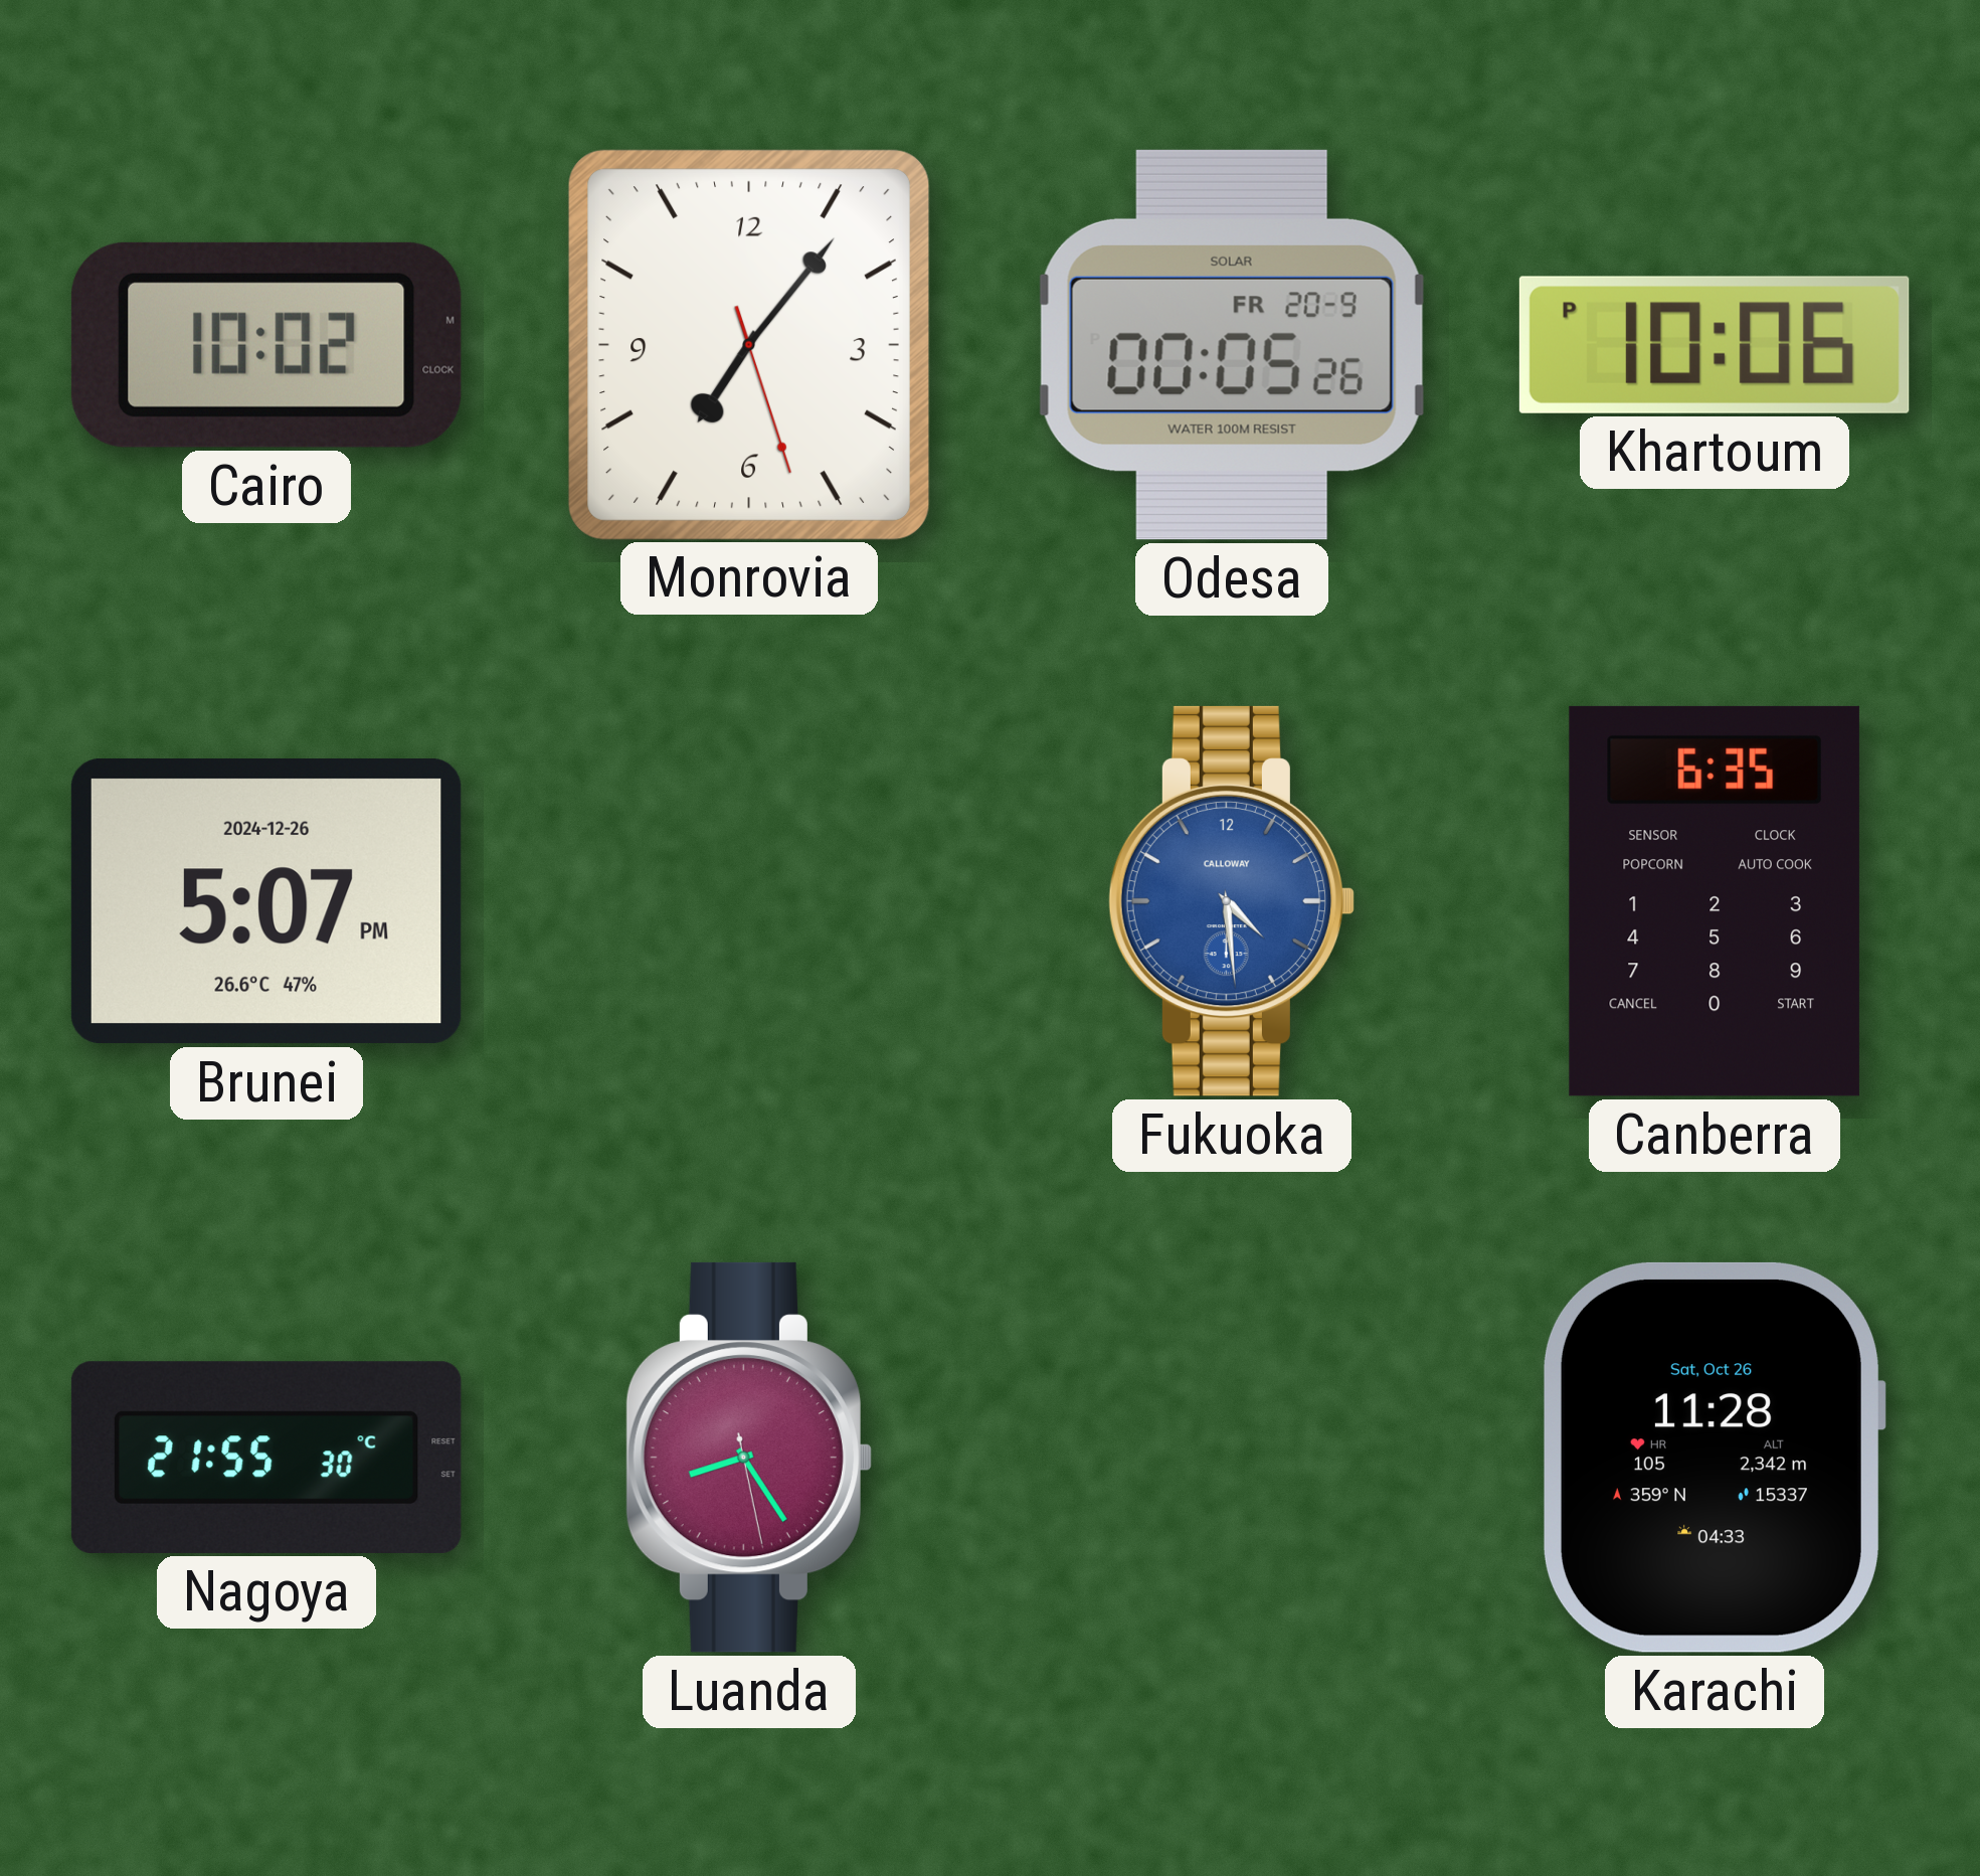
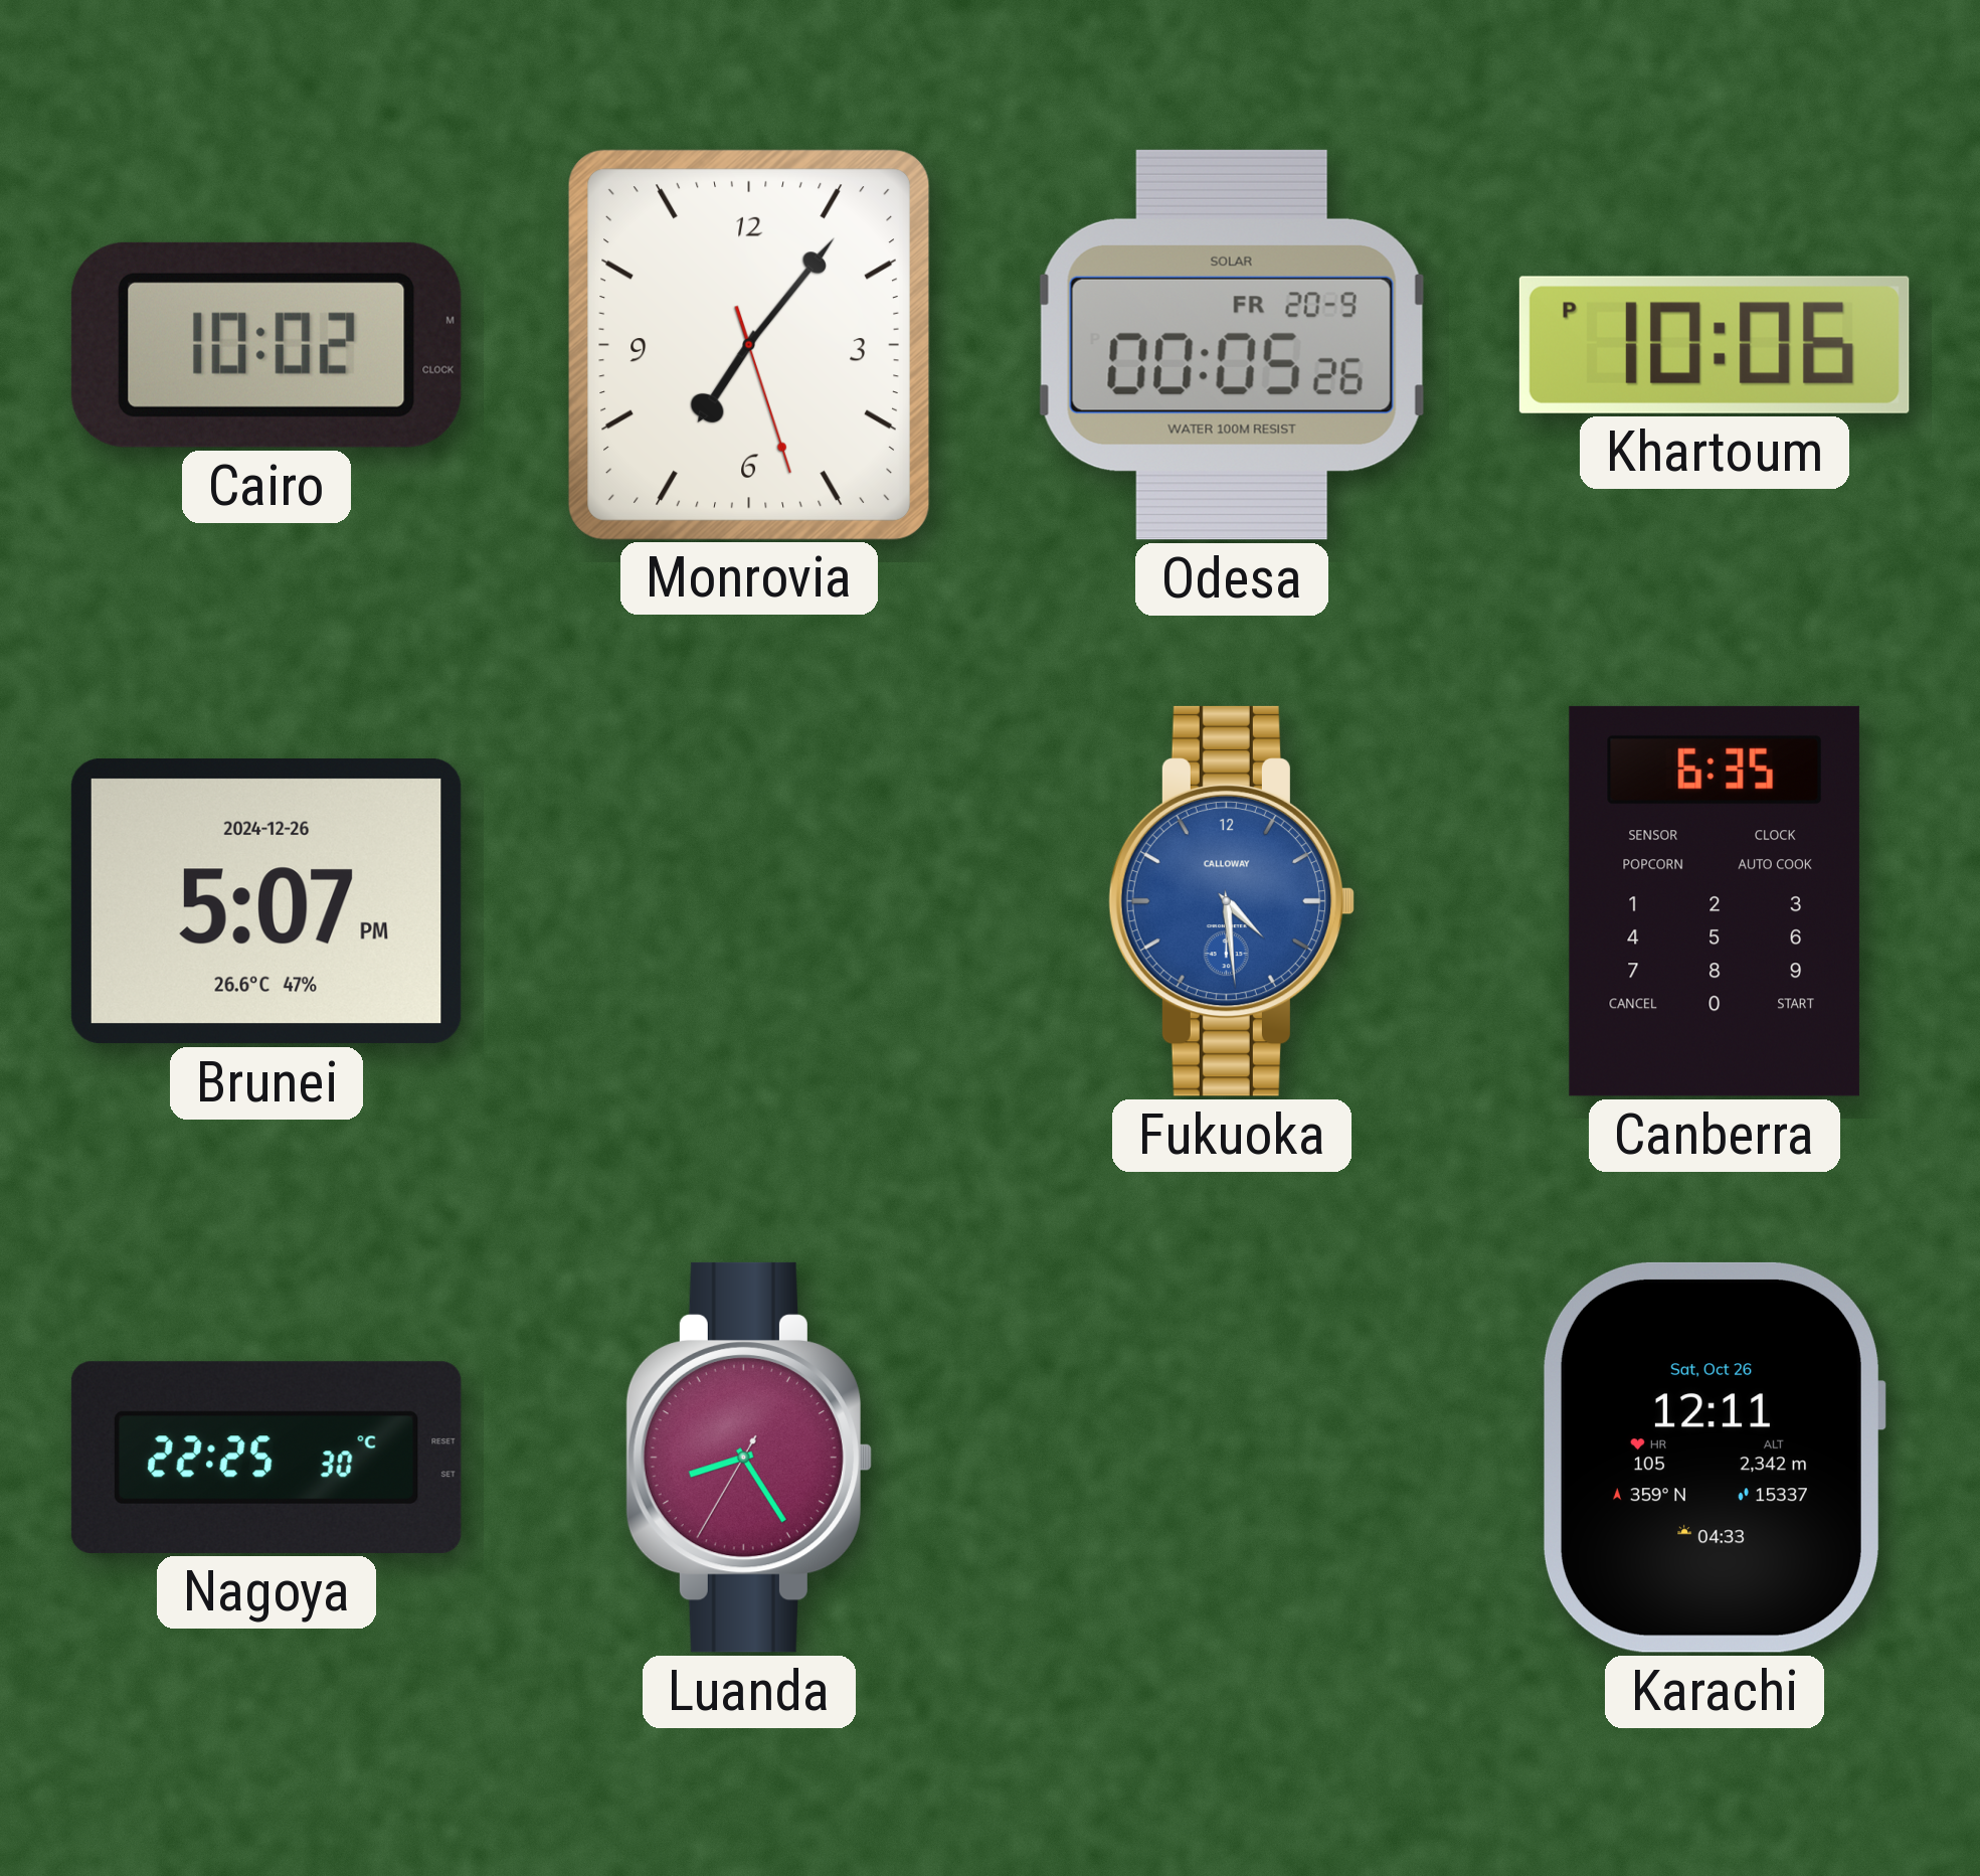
Nagoya: 21:55 -> 22:25 (266, 1458)
Luanda: 8:24:28 -> 8:24:35 (749, 1458)
Karachi: 11:28 -> 12:11 (1714, 1458)
